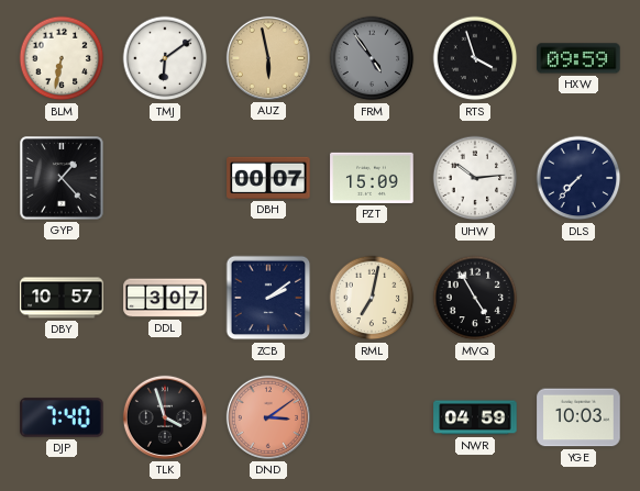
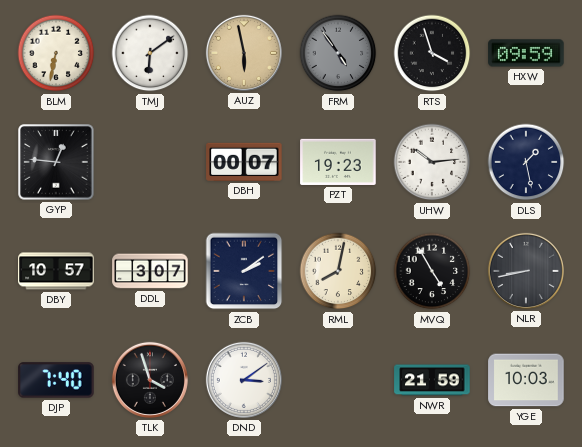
GYP: 1:23 -> 12:46 (56, 162)
PZT: 15:09 -> 19:23 (338, 162)
DLS: 7:37 -> 1:28 (526, 162)
RML: 7:02 -> 8:02 (338, 271)
NLR: none -> 8:43 (526, 271)
DND dial: salmon -> white (244, 380)
NWR: 04:59 -> 21:59 (432, 380)
